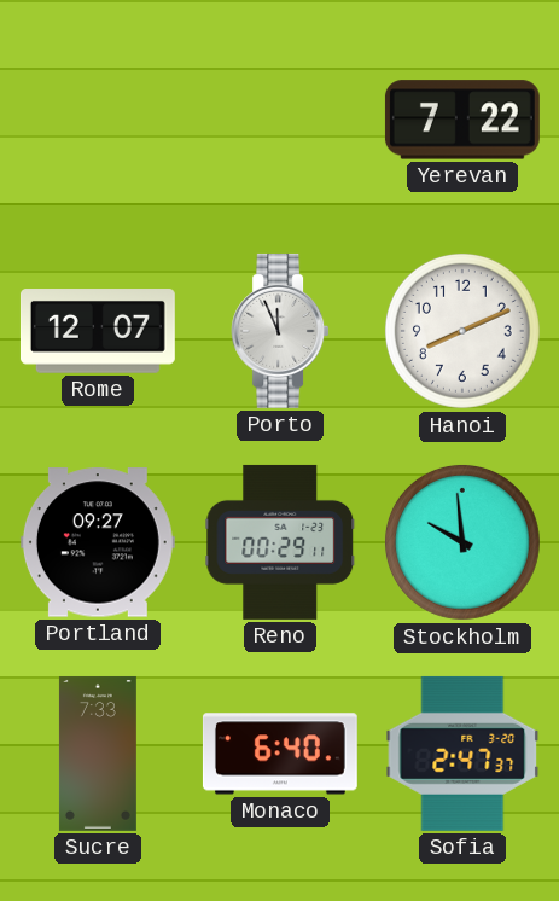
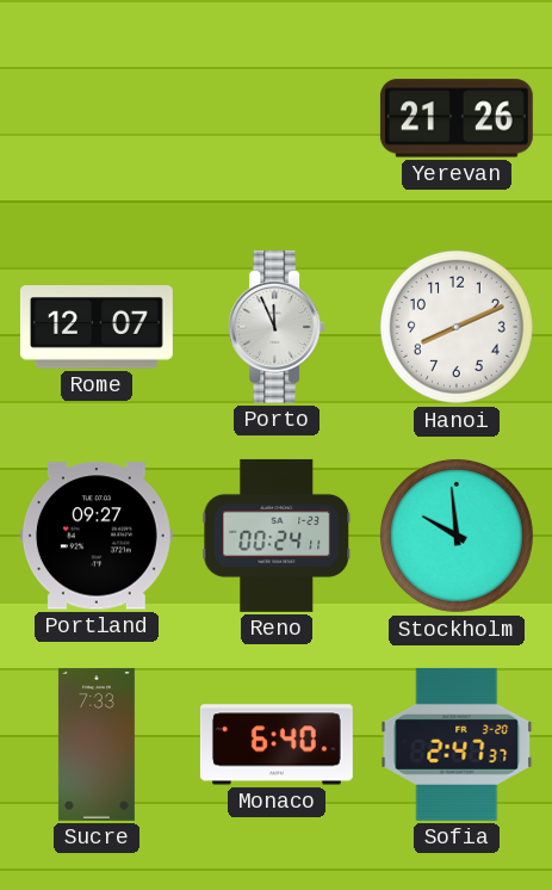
Yerevan: 7:22 -> 21:26 (457, 118)
Reno: 00:29 -> 00:24 (277, 536)
